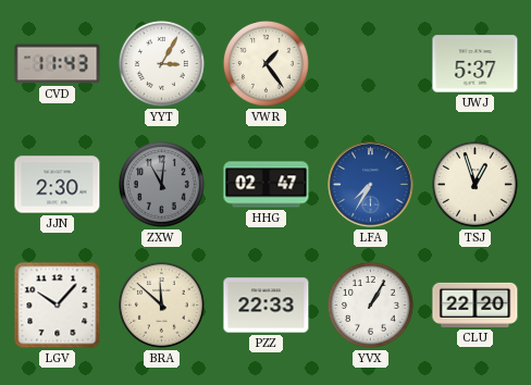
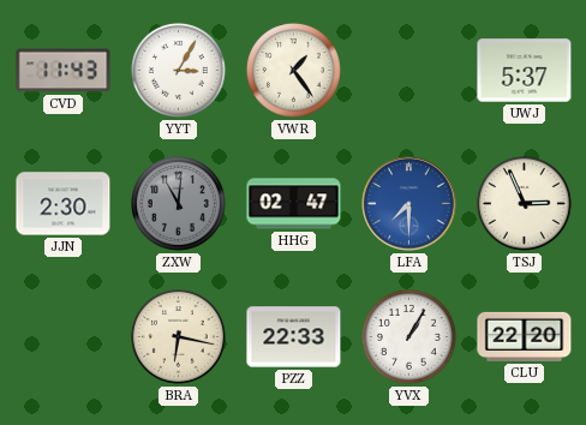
LFA: 7:35 -> 7:30 (409, 204)
TSJ: 12:57 -> 2:56 (524, 204)
LGV: 10:07 -> none (58, 306)
BRA: 11:52 -> 6:17 (178, 337)
